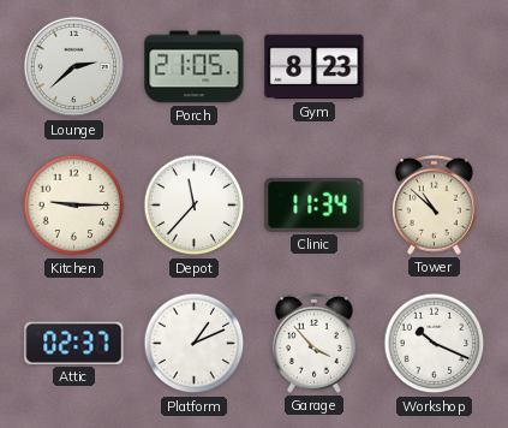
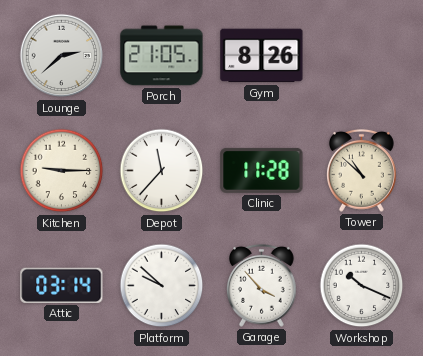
Gym: 8:23 -> 8:26 (262, 56)
Clinic: 11:34 -> 11:28 (262, 170)
Attic: 02:37 -> 03:14 (62, 285)
Platform: 1:11 -> 9:52 (162, 286)
